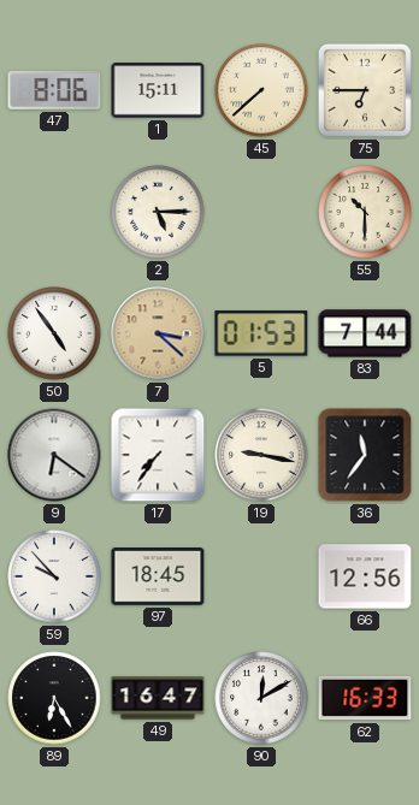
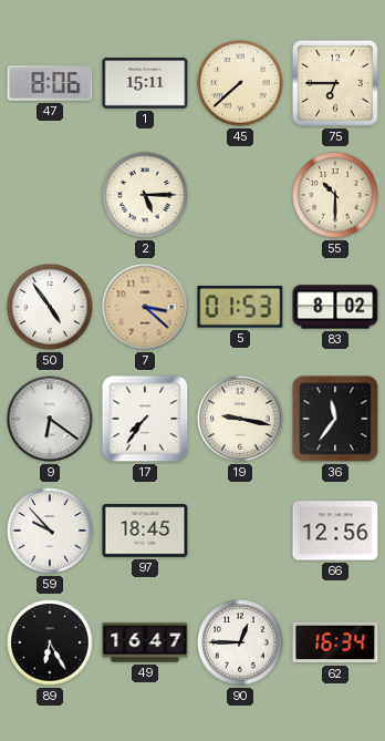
83: 7:44 -> 8:02 (335, 307)
90: 12:10 -> 12:45 (240, 642)
62: 16:33 -> 16:34 (335, 642)
